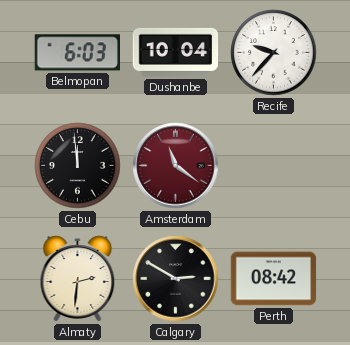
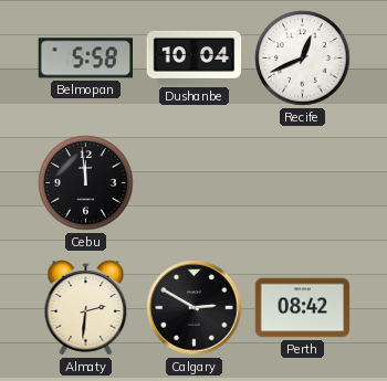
Belmopan: 6:03 -> 5:58 (85, 59)
Recife: 9:37 -> 12:41 (303, 59)
Amsterdam: 11:21 -> none (176, 166)
